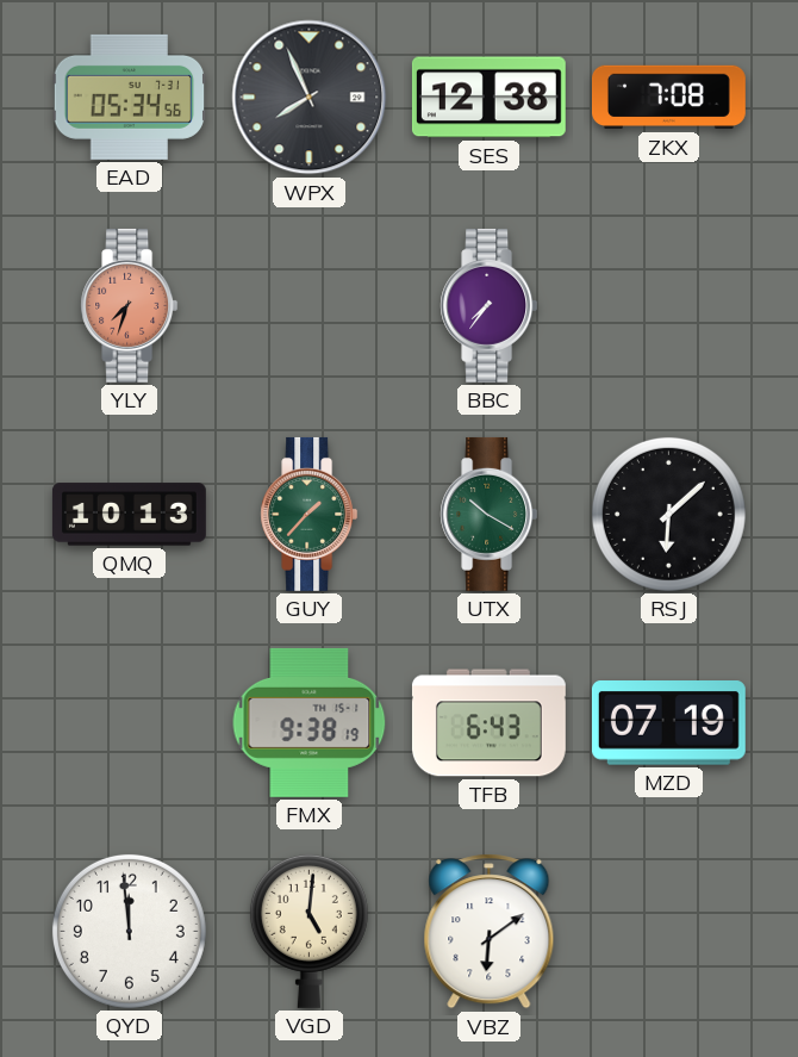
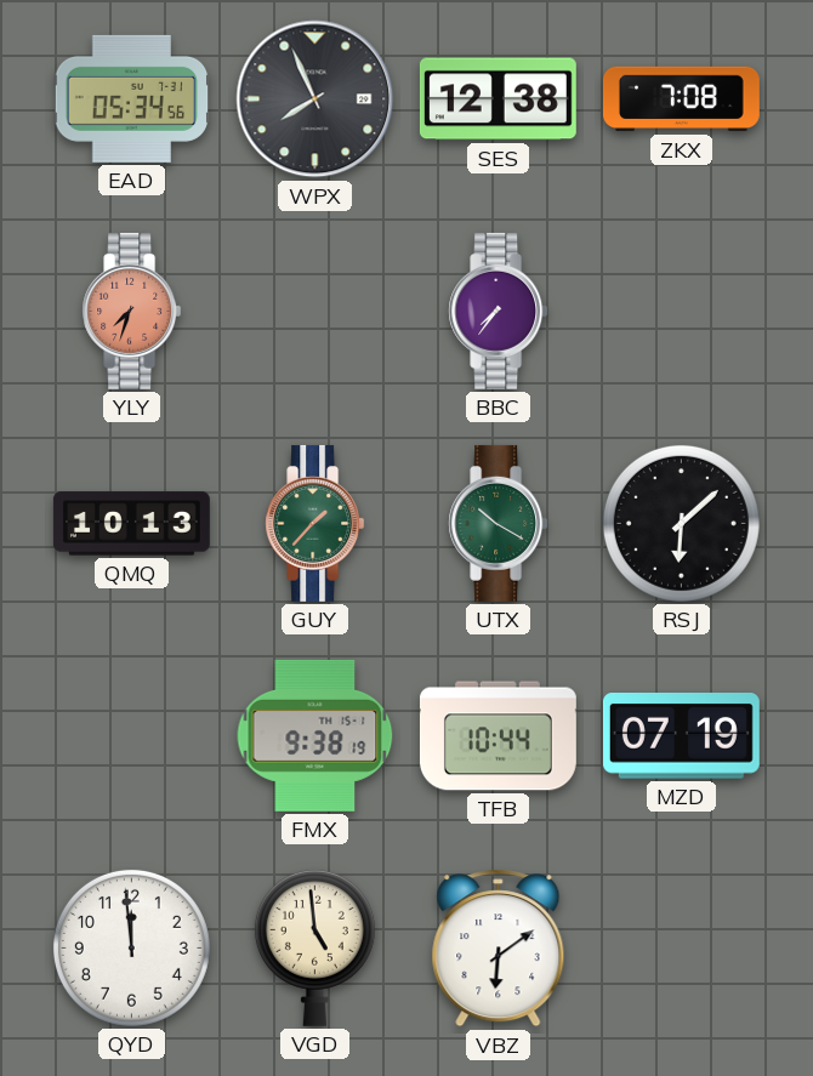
TFB: 6:43 -> 10:44 (498, 736)
VGD: 5:01 -> 4:59 (314, 947)
